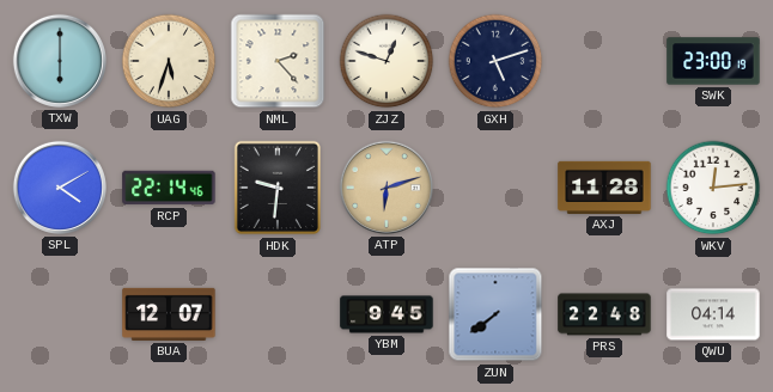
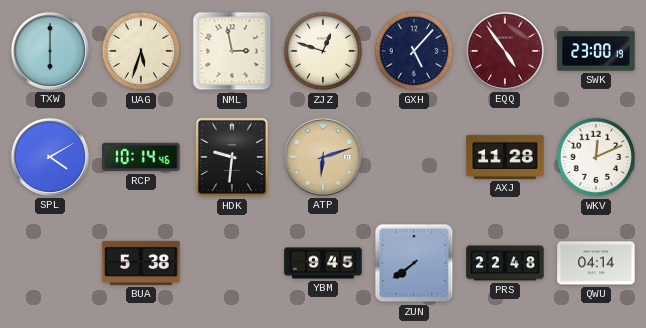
NML: 2:23 -> 2:58 (232, 51)
GXH: 5:12 -> 5:07 (414, 51)
EQQ: none -> 4:54 (505, 51)
RCP: 22:14 -> 10:14 (141, 157)
WKV: 12:14 -> 12:11 (596, 157)
BUA: 12:07 -> 5:38 (141, 263)
